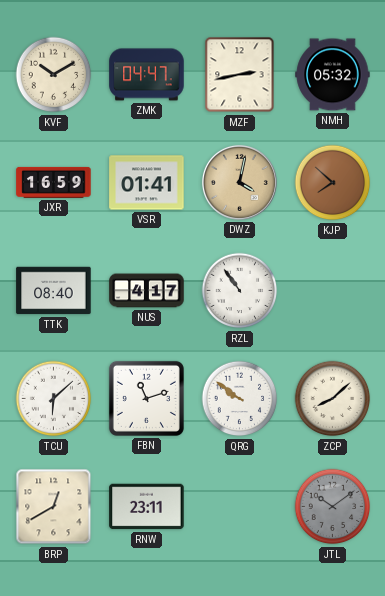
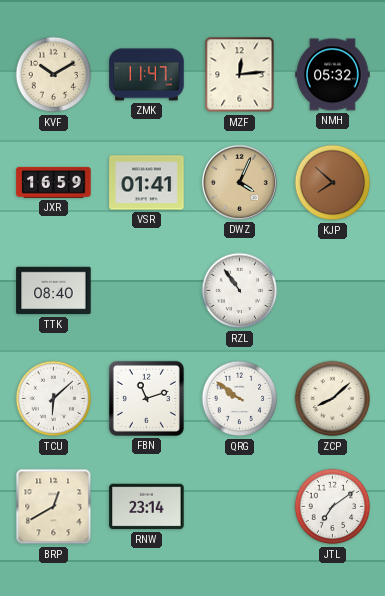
ZMK: 04:47 -> 11:47 (147, 75)
MZF: 2:43 -> 12:14 (240, 75)
DWZ: 4:02 -> 4:04 (239, 182)
NUS: 4:17 -> none (147, 291)
RNW: 23:11 -> 23:14 (147, 507)
JTL: 10:09 -> 7:09 (333, 507)
JTL dial: grey -> white (333, 507)
